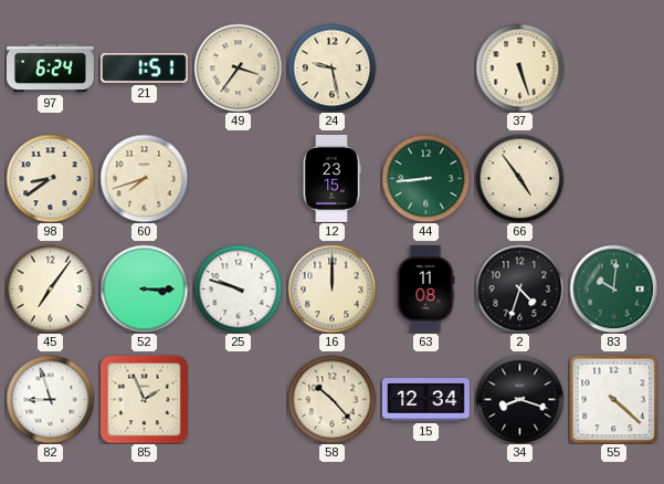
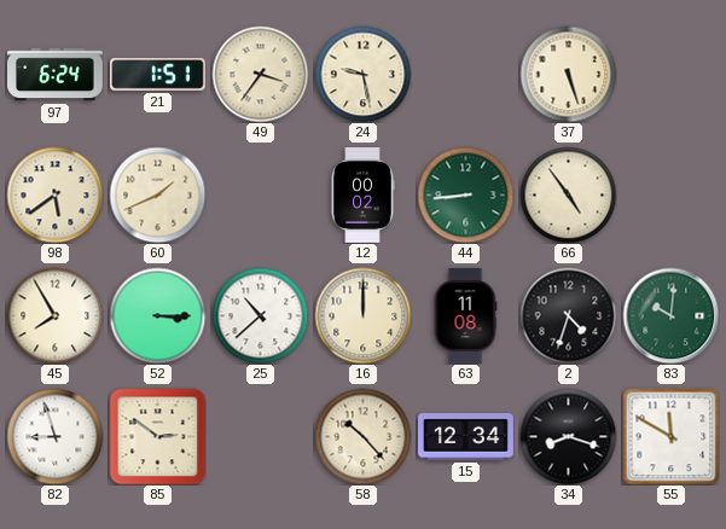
98: 8:39 -> 5:39 (54, 194)
60: 7:42 -> 1:41 (157, 194)
12: 23:15 -> 00:02 (362, 194)
45: 7:06 -> 7:55 (54, 315)
25: 9:48 -> 10:38 (260, 315)
85: 1:56 -> 2:51 (157, 436)
55: 4:22 -> 11:50 (670, 436)
